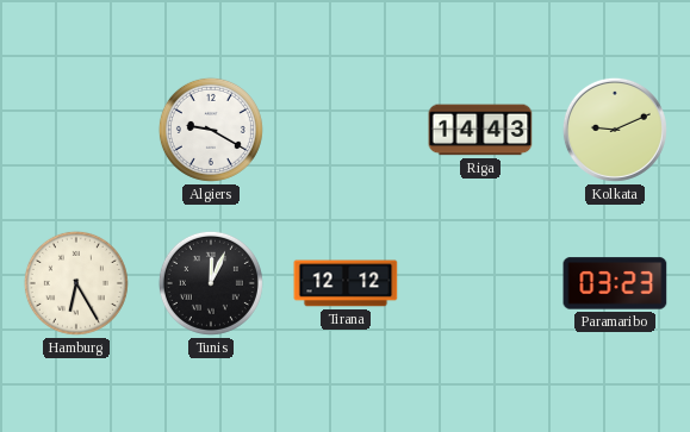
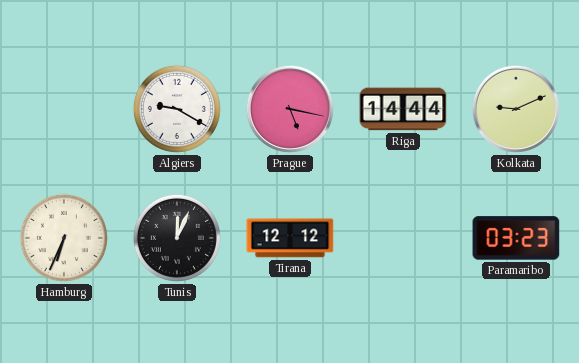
Prague: none -> 5:17 (290, 109)
Riga: 14:43 -> 14:44 (403, 109)
Hamburg: 6:25 -> 6:34 (64, 238)
